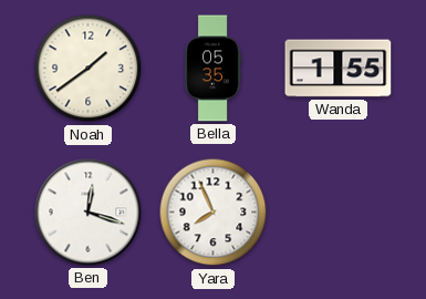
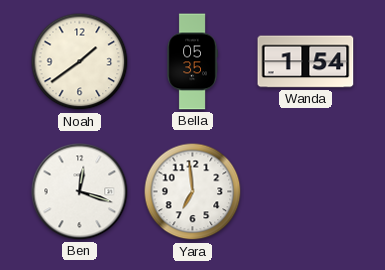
Wanda: 1:55 -> 1:54 (306, 62)
Yara: 7:56 -> 6:59 (193, 192)
